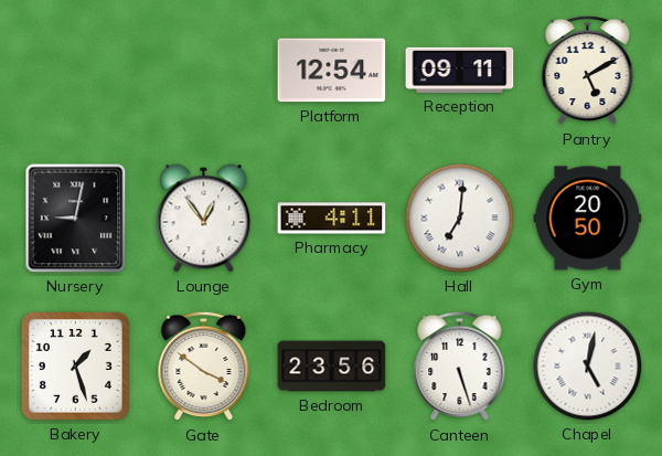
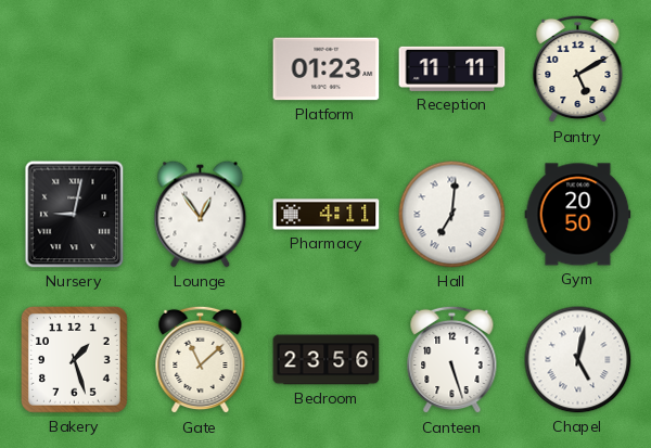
Platform: 12:54 -> 01:23 (327, 69)
Reception: 09:11 -> 11:11 (452, 68)
Gate: 3:51 -> 11:08 (201, 360)
